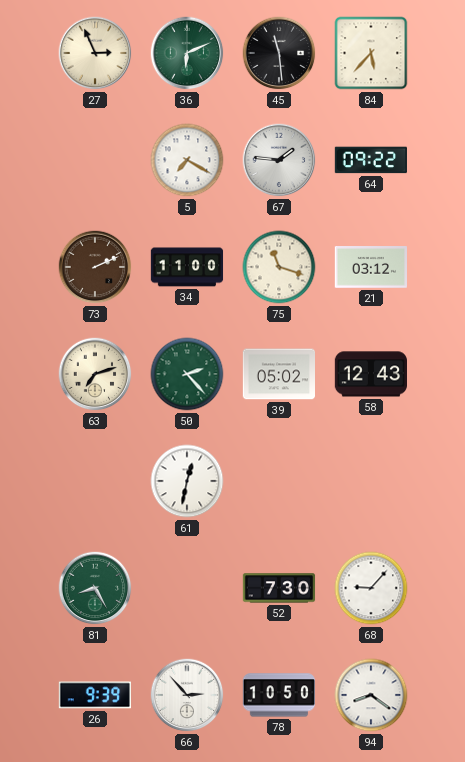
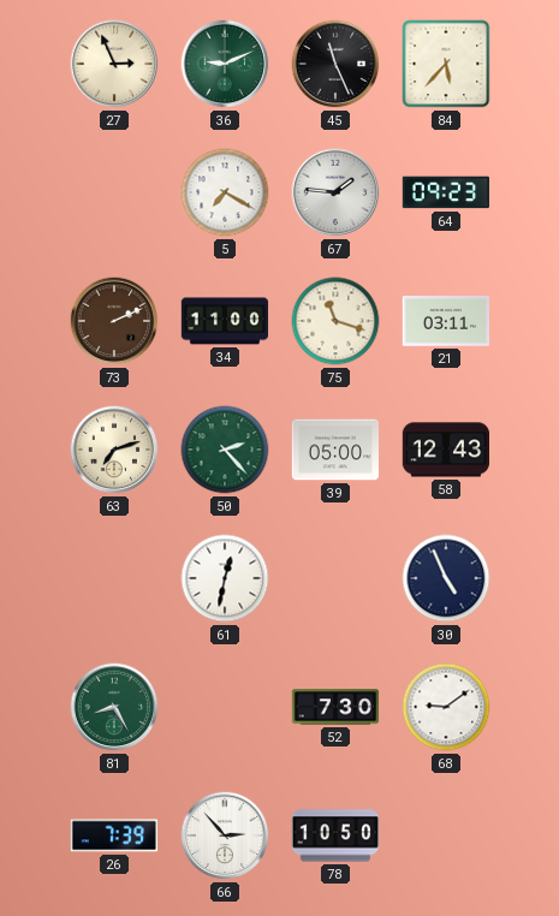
36: 6:11 -> 9:11 (225, 64)
45: 11:29 -> 11:26 (335, 64)
64: 09:22 -> 09:23 (445, 192)
21: 03:12 -> 03:11 (445, 321)
39: 05:02 -> 05:00 (334, 450)
30: none -> 4:56 (446, 578)
68: 9:07 -> 9:09 (446, 707)
26: 9:39 -> 7:39 (113, 835)
94: 8:21 -> none (371, 695)
